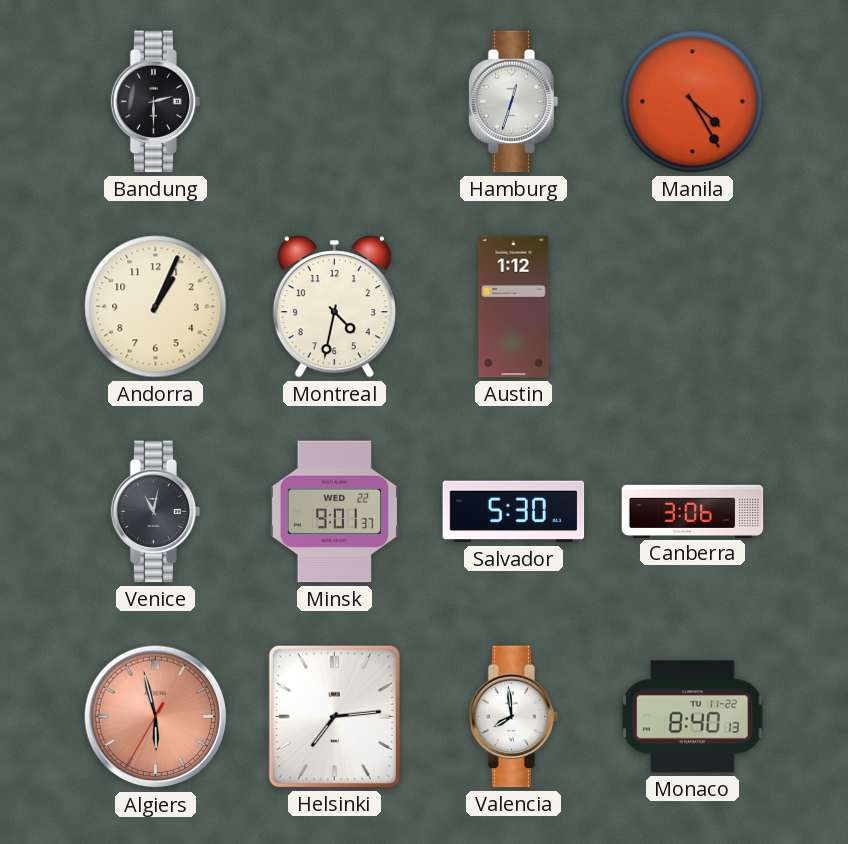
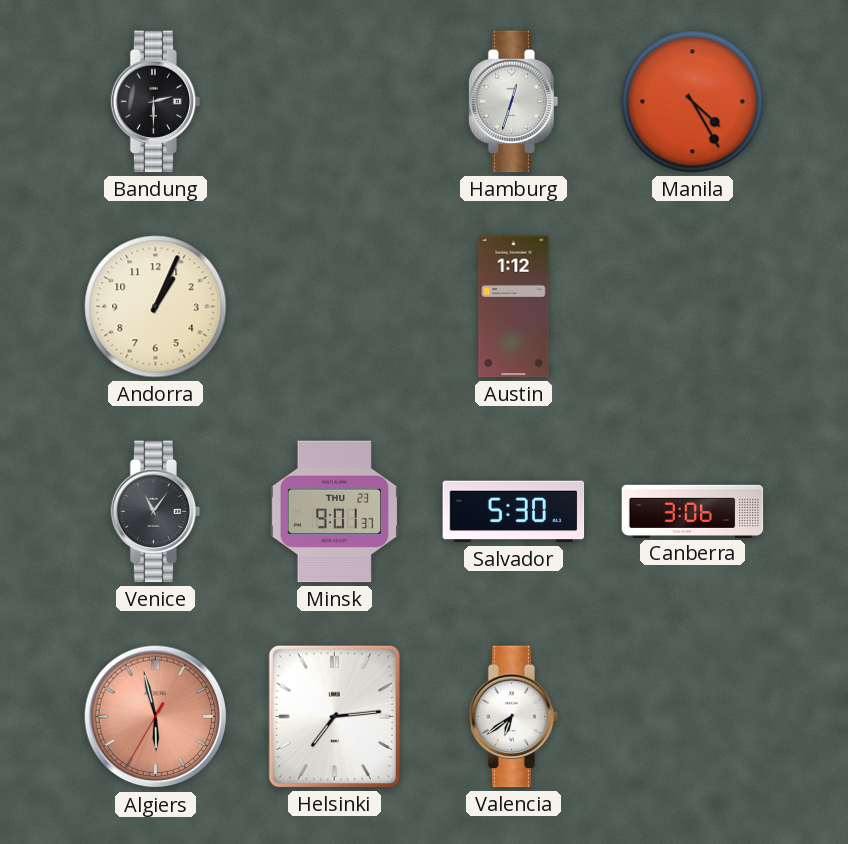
Montreal: 4:32 -> none (334, 307)
Venice: 11:02 -> 11:06 (156, 512)
Minsk date: WED 22 -> THU 23 (335, 512)
Valencia: 7:59 -> 6:39 (514, 717)
Monaco: 8:40 -> none (693, 717)
